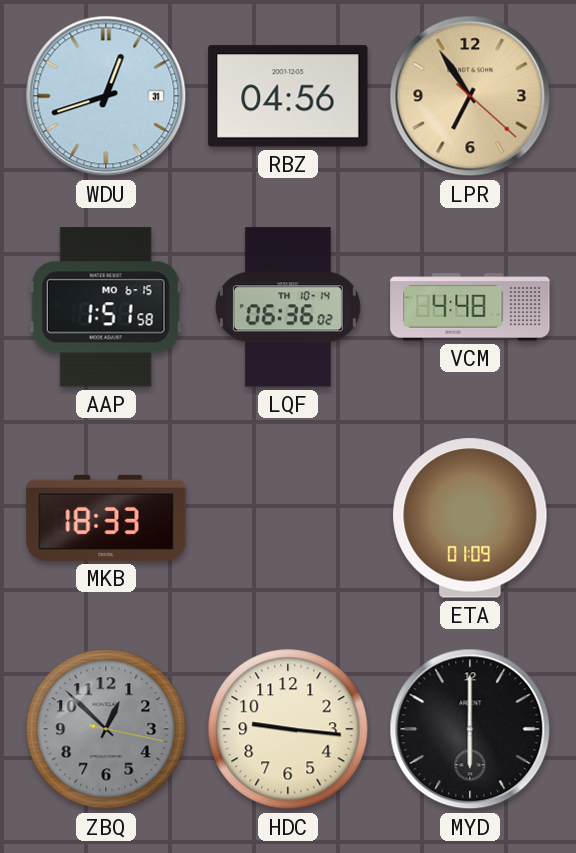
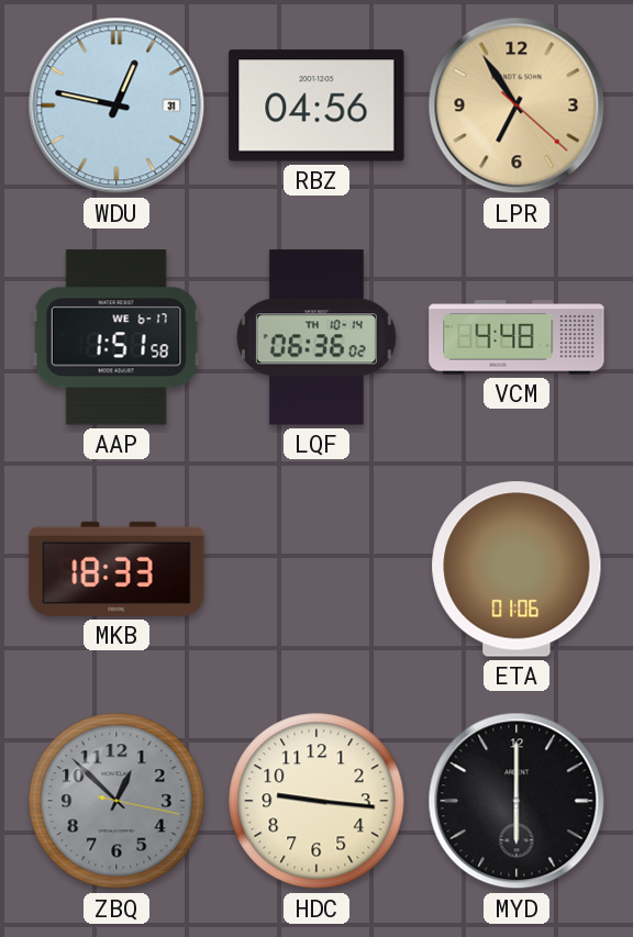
WDU: 12:42 -> 12:47 (116, 105)
AAP date: MO 6-15 -> WE 6-17 (116, 337)
ETA: 01:09 -> 01:06 (517, 569)
